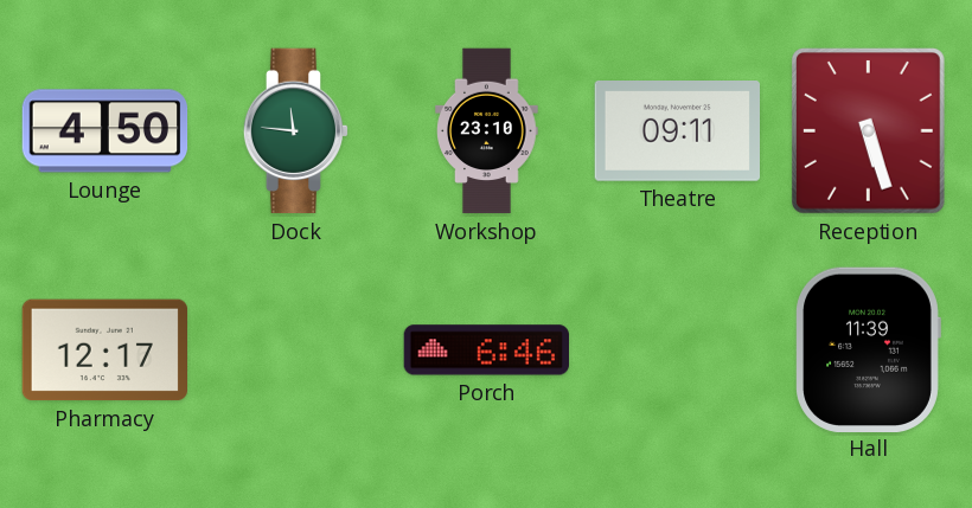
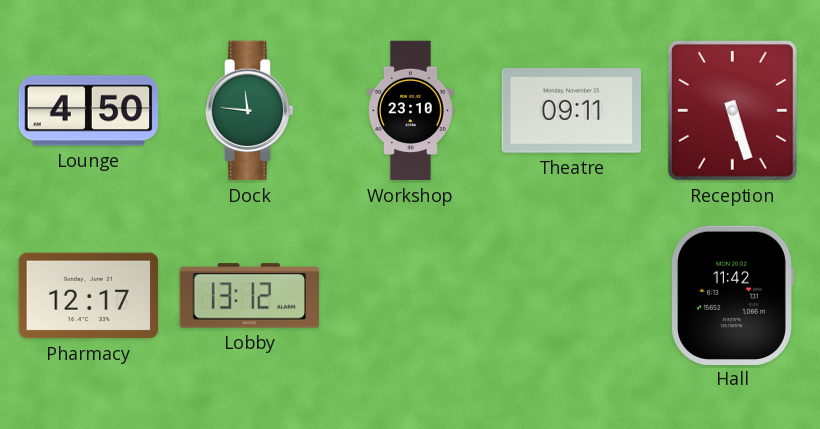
Lobby: none -> 13:12 (250, 296)
Porch: 6:46 -> none (486, 351)
Hall: 11:39 -> 11:42 (732, 295)
